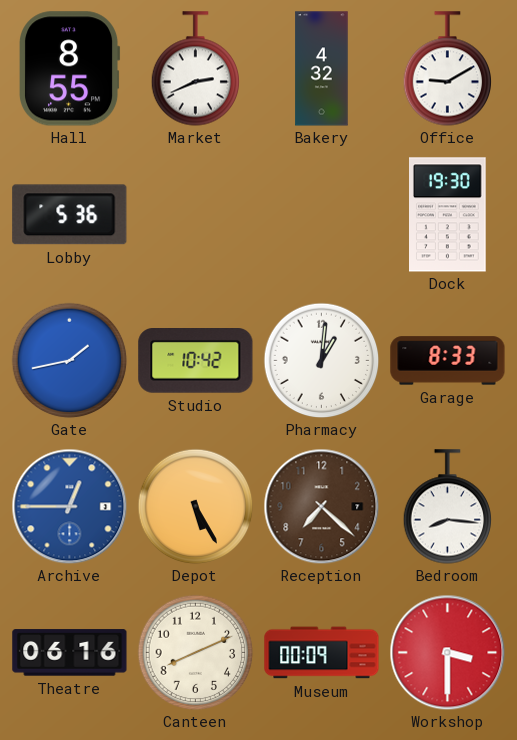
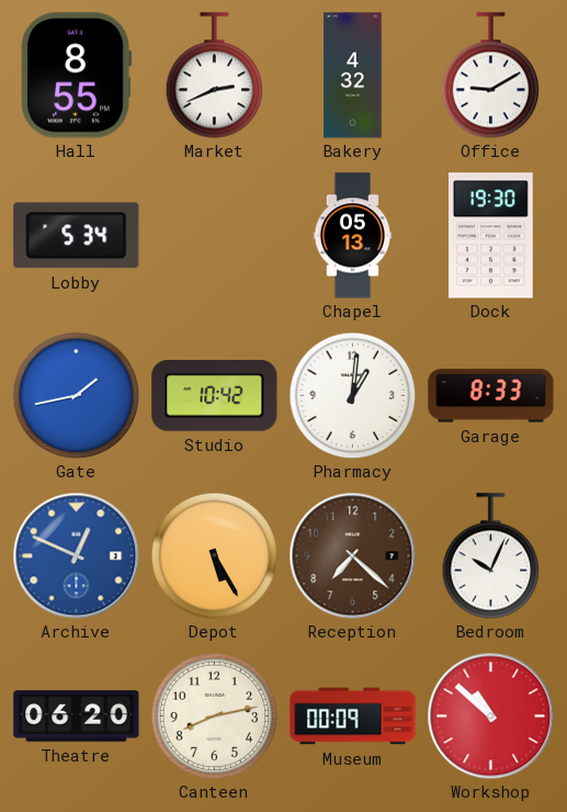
Lobby: 5:36 -> 5:34 (77, 236)
Chapel: none -> 05:13 (352, 236)
Archive: 12:45 -> 12:49 (76, 555)
Bedroom: 8:16 -> 10:04 (491, 556)
Theatre: 06:16 -> 06:20 (77, 717)
Canteen: 8:11 -> 8:13 (214, 715)
Workshop: 3:30 -> 10:52 (490, 715)
